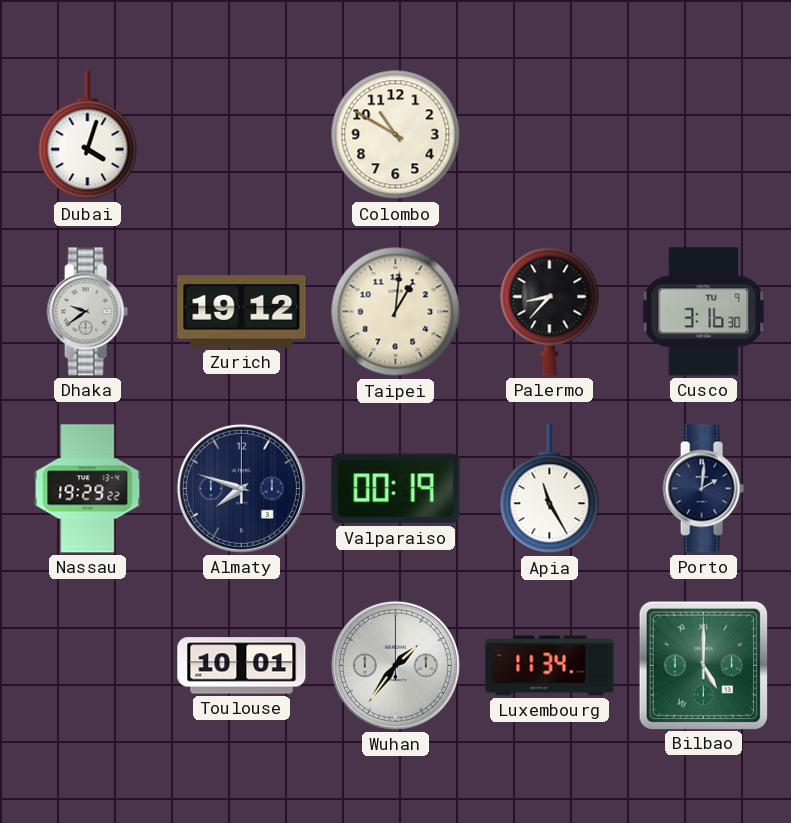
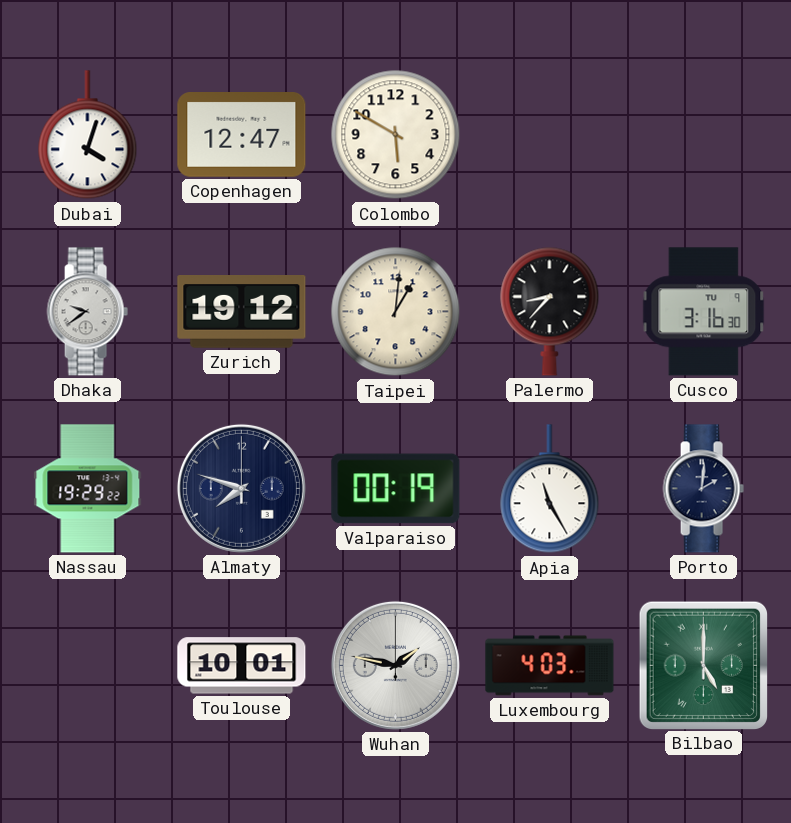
Copenhagen: none -> 12:47 (242, 135)
Colombo: 10:50 -> 5:50 (396, 135)
Wuhan: 1:36 -> 1:47 (395, 665)
Luxembourg: 11:34 -> 4:03 (550, 666)
